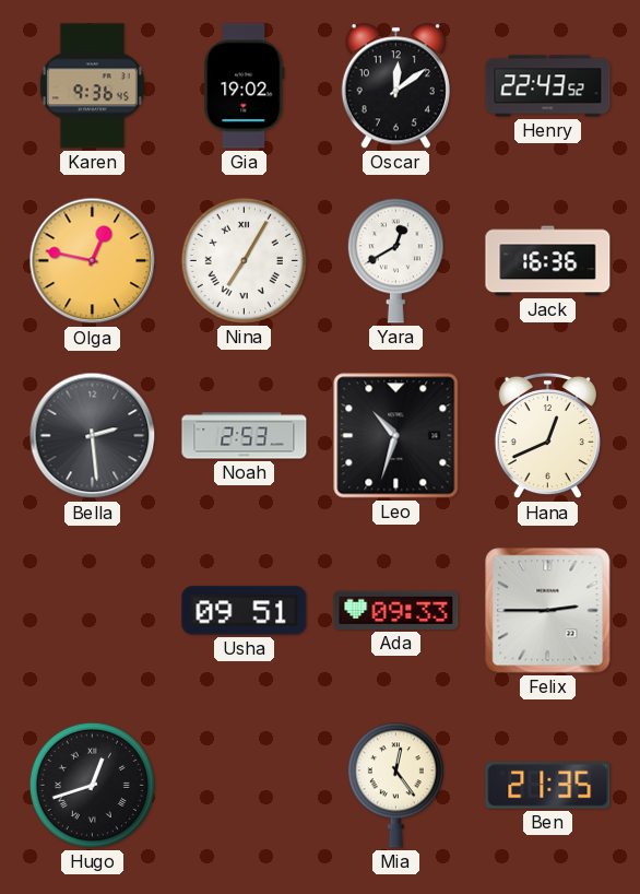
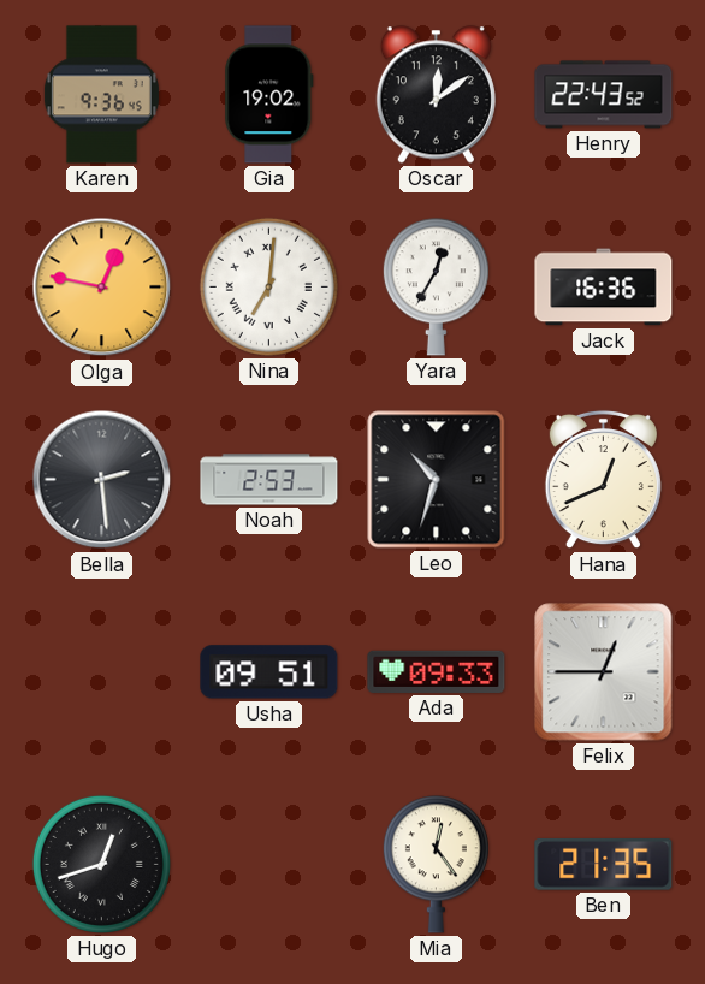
Nina: 7:05 -> 7:01 (268, 286)
Yara: 12:40 -> 12:35 (436, 288)
Felix: 2:45 -> 12:45 (604, 672)
